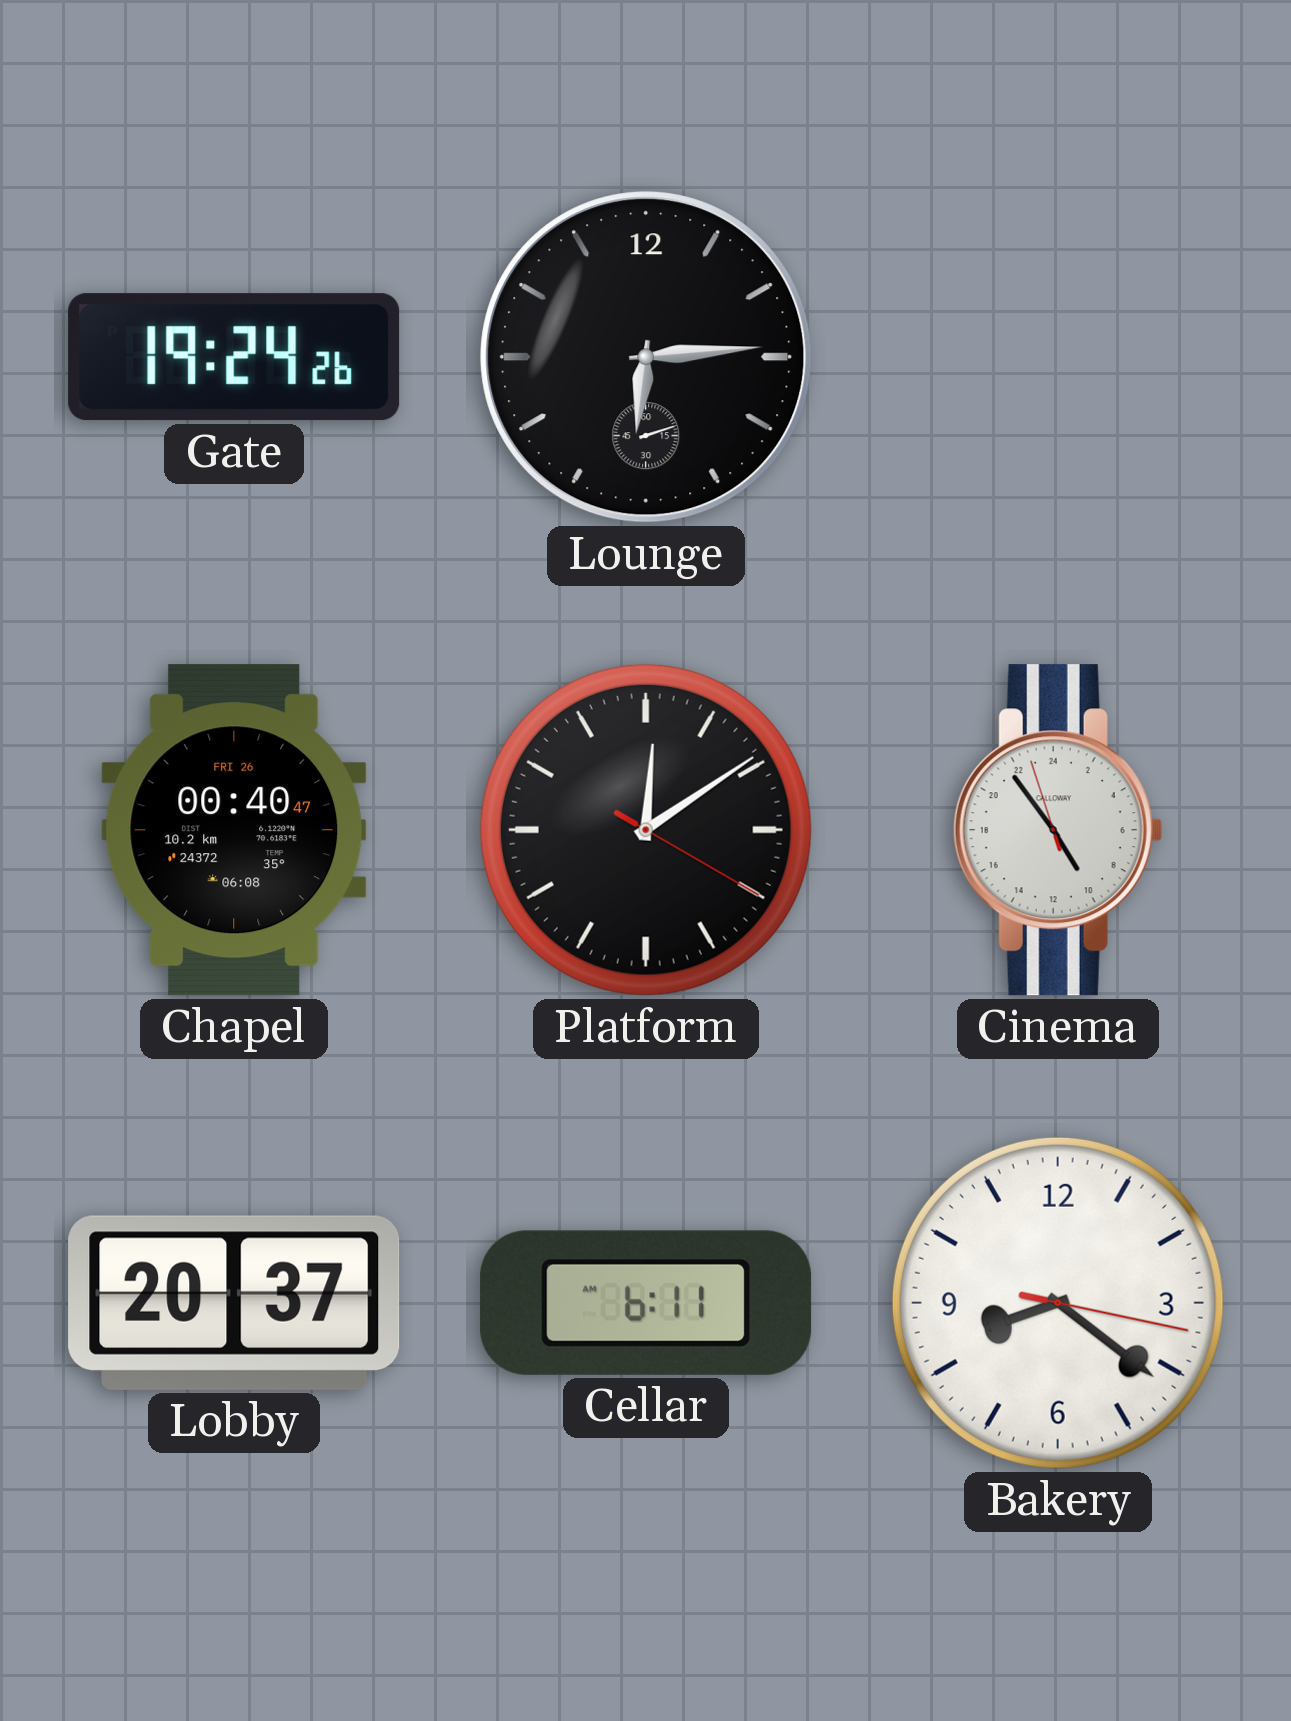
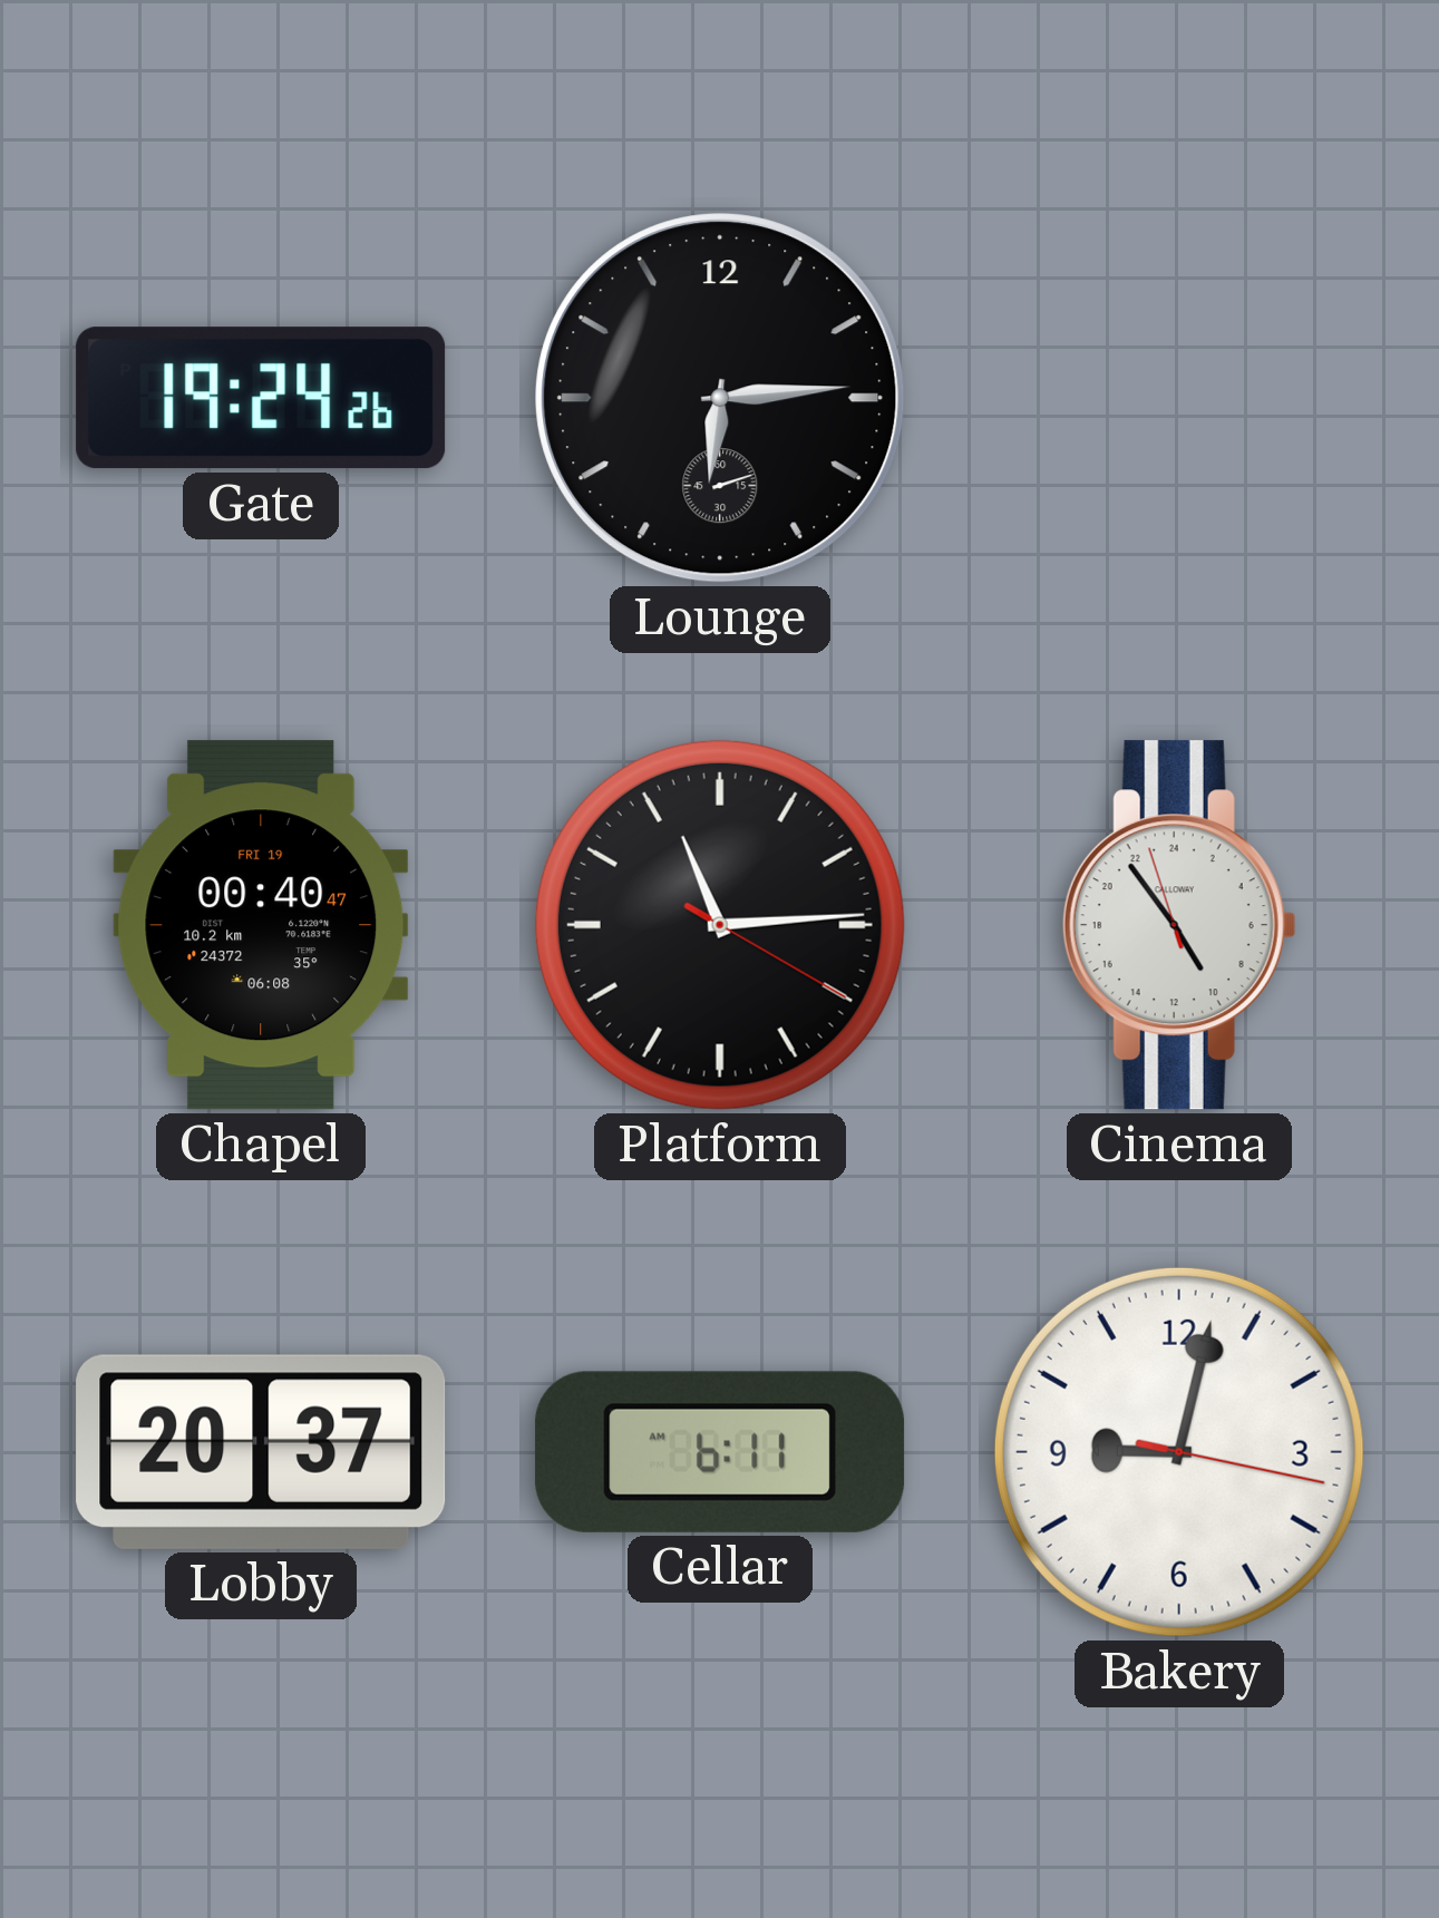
Chapel date: FRI 26 -> FRI 19 (261, 925)
Platform: 12:09 -> 11:14 (720, 925)
Bakery: 8:21 -> 9:02 (1179, 1452)
